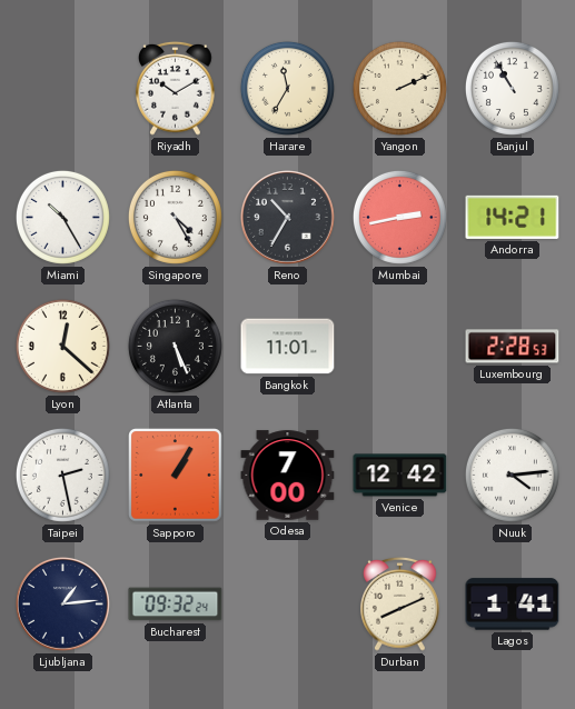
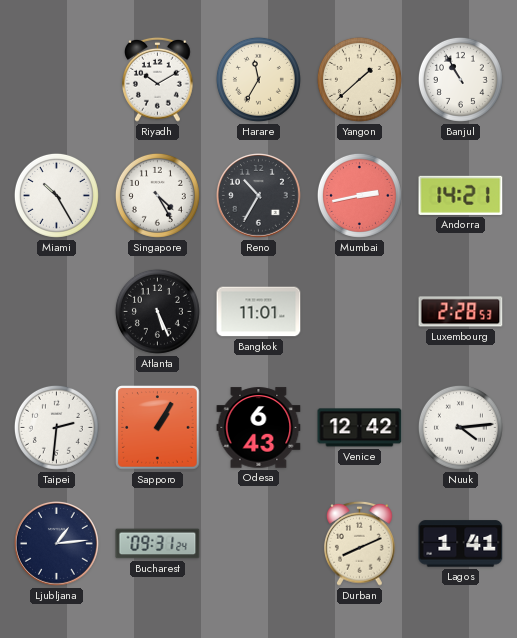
Yangon: 2:11 -> 1:38 (359, 79)
Lyon: 12:22 -> none (62, 346)
Taipei: 2:28 -> 2:31 (56, 427)
Odesa: 7:00 -> 6:43 (259, 428)
Bucharest: 09:32 -> 09:31 (158, 544)
